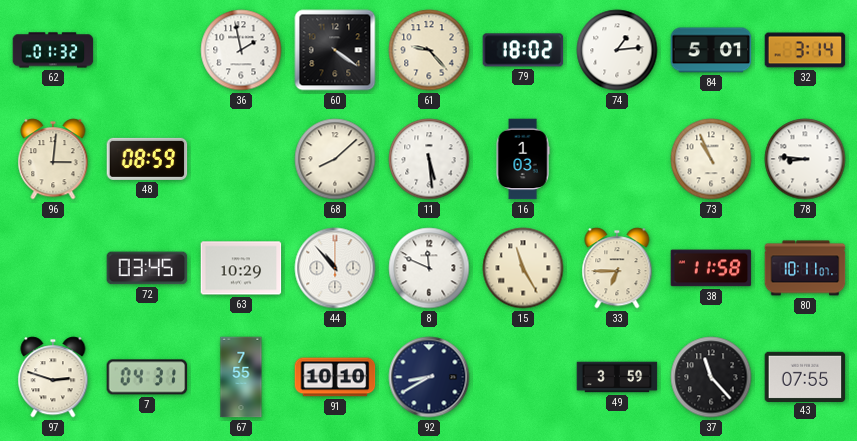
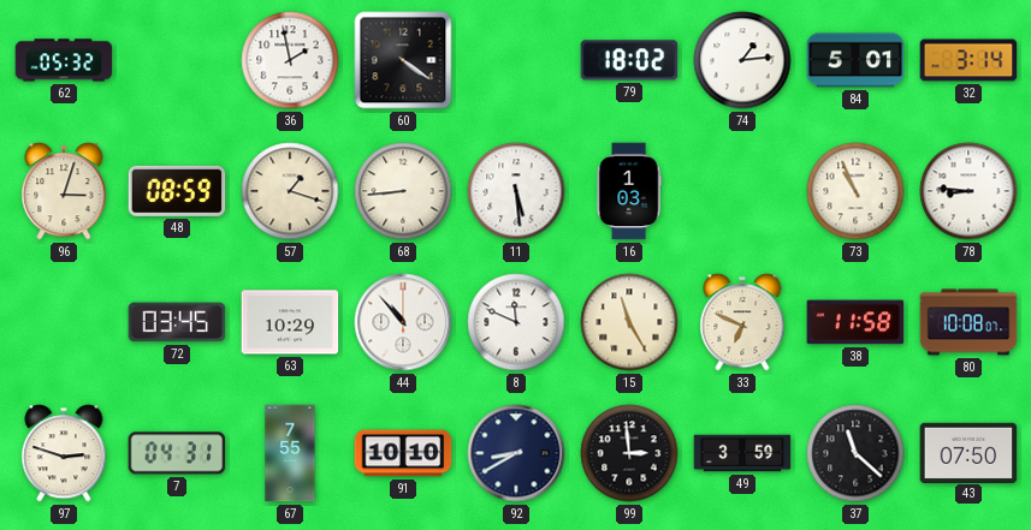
62: 01:32 -> 05:32 (64, 60)
61: 9:23 -> none (429, 50)
96: 3:01 -> 3:03 (64, 191)
57: none -> 1:18 (290, 191)
68: 8:08 -> 8:44 (403, 191)
33: 6:45 -> 6:49 (742, 322)
80: 10:11 -> 10:08 (968, 322)
99: none -> 2:59 (629, 453)
37: 11:23 -> 11:22 (855, 453)
43: 07:55 -> 07:50 (968, 452)
